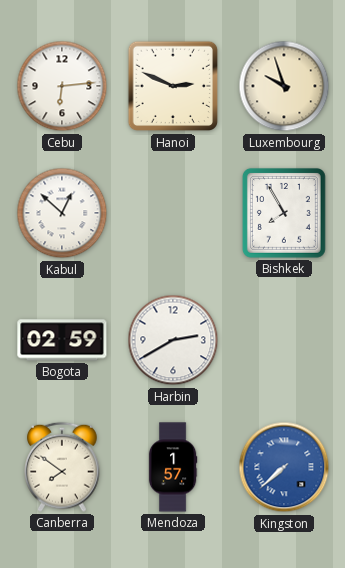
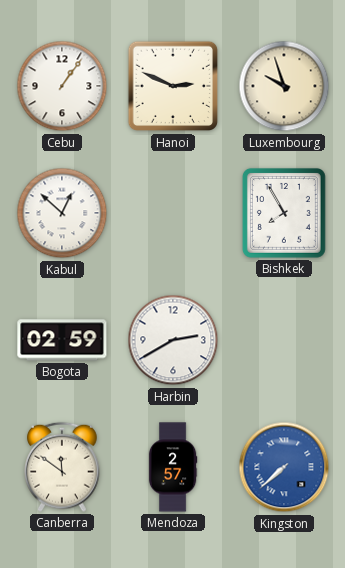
Cebu: 6:14 -> 1:06 (62, 86)
Canberra: 7:51 -> 11:51 (63, 467)
Mendoza: 1:57 -> 2:57 (173, 467)
